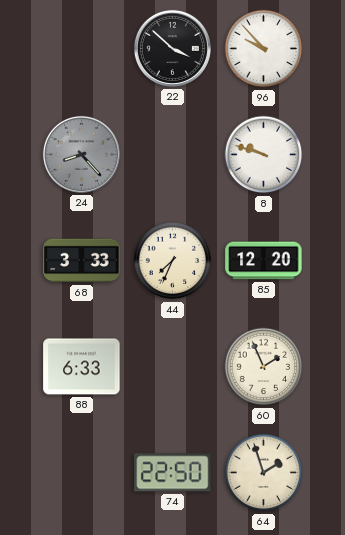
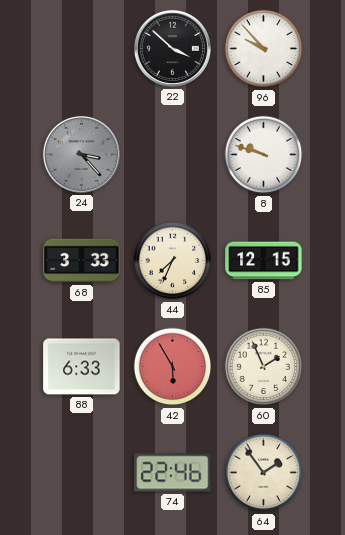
24: 8:23 -> 3:23 (81, 154)
85: 12:20 -> 12:15 (264, 261)
42: none -> 5:55 (173, 367)
74: 22:50 -> 22:46 (173, 473)
64: 1:57 -> 1:54 (264, 473)
